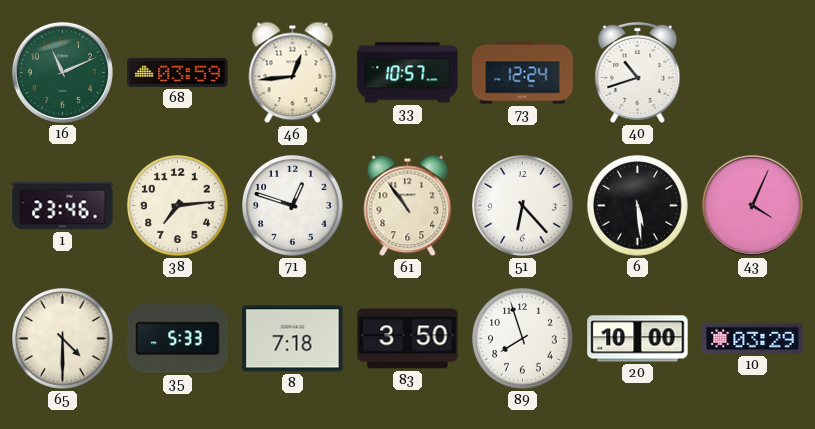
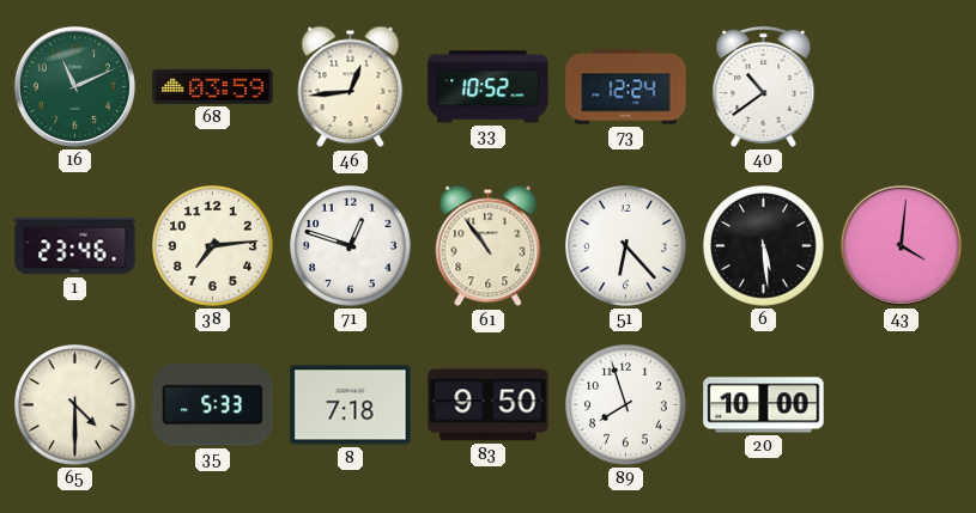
33: 10:57 -> 10:52 (489, 87)
40: 10:42 -> 10:39 (764, 86)
43: 4:04 -> 4:01 (901, 245)
83: 3:50 -> 9:50 (489, 405)
10: 03:29 -> none (753, 338)
